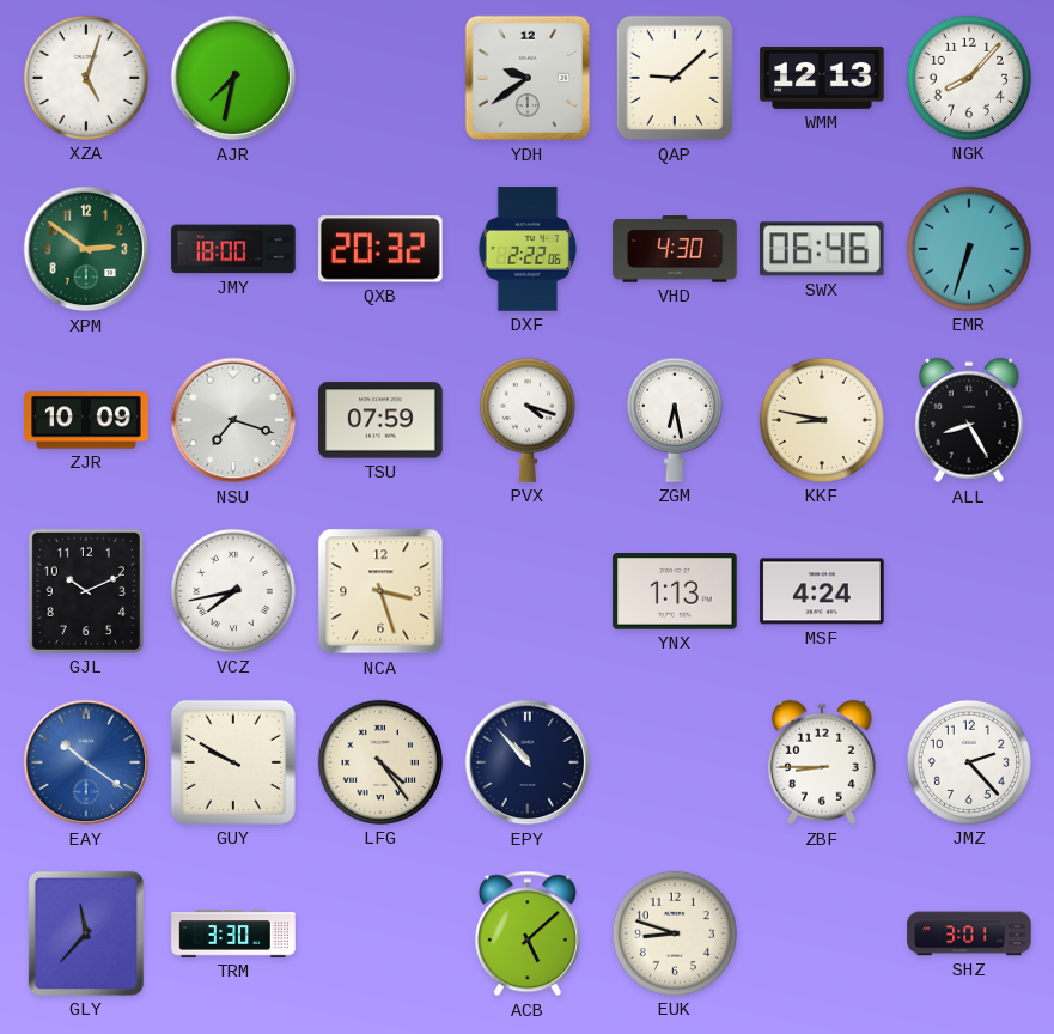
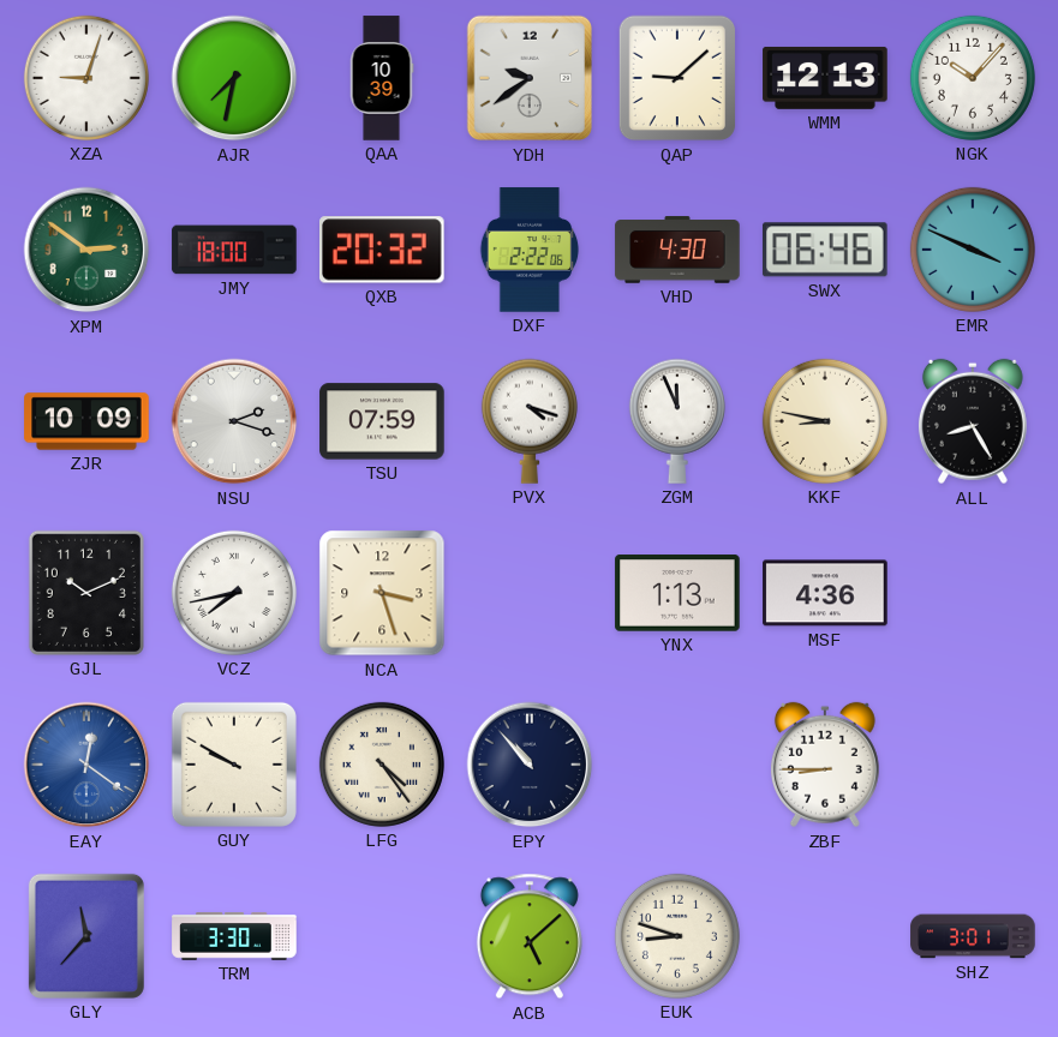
XZA: 5:03 -> 9:03 (86, 78)
QAA: none -> 10:39 (382, 78)
NGK: 8:07 -> 10:07 (973, 78)
EMR: 6:33 -> 3:49 (973, 250)
NSU: 7:18 -> 2:18 (234, 421)
ZGM: 6:28 -> 11:56 (677, 421)
MSF: 4:24 -> 4:36 (825, 593)
EAY: 10:21 -> 12:21 (86, 765)
JMZ: 2:23 -> none (969, 762)
